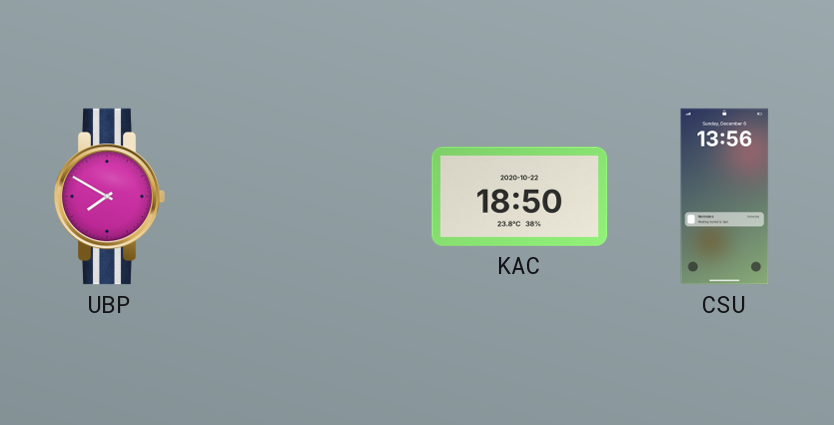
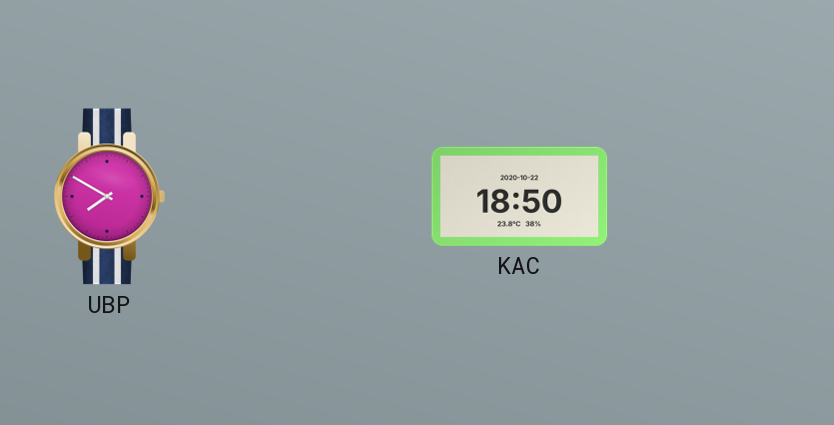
CSU: 13:56 -> none (725, 197)
